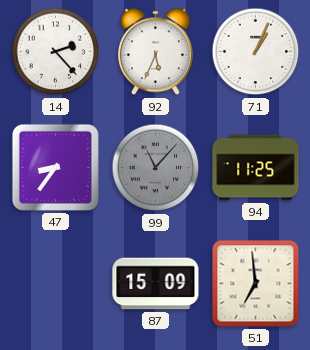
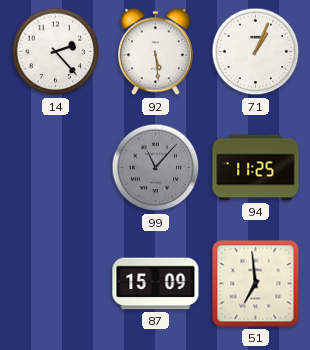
92: 5:34 -> 5:29 (155, 52)
47: 8:36 -> none (55, 167)
